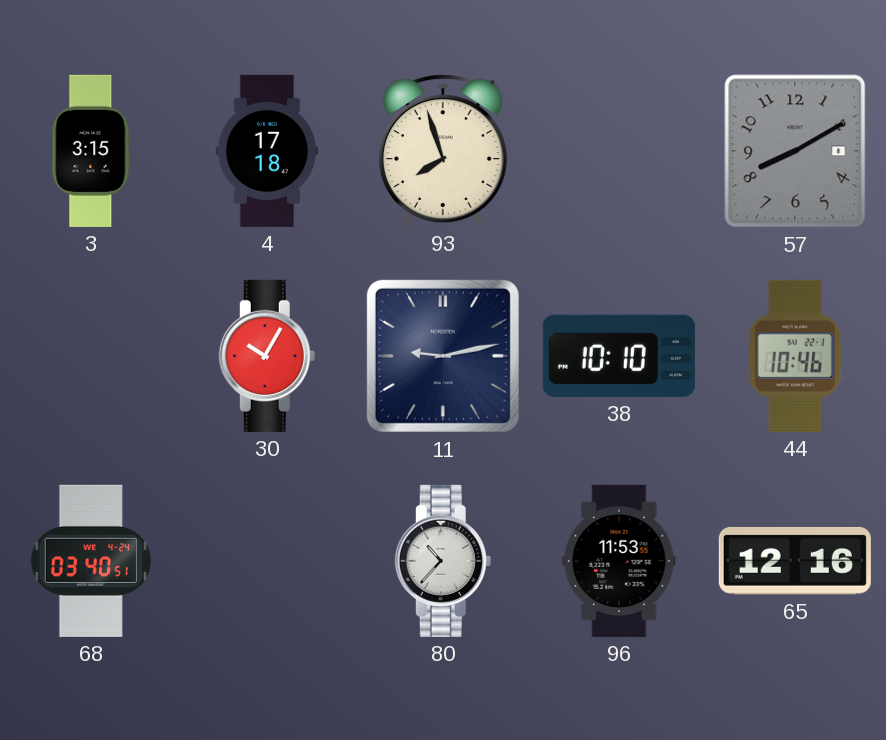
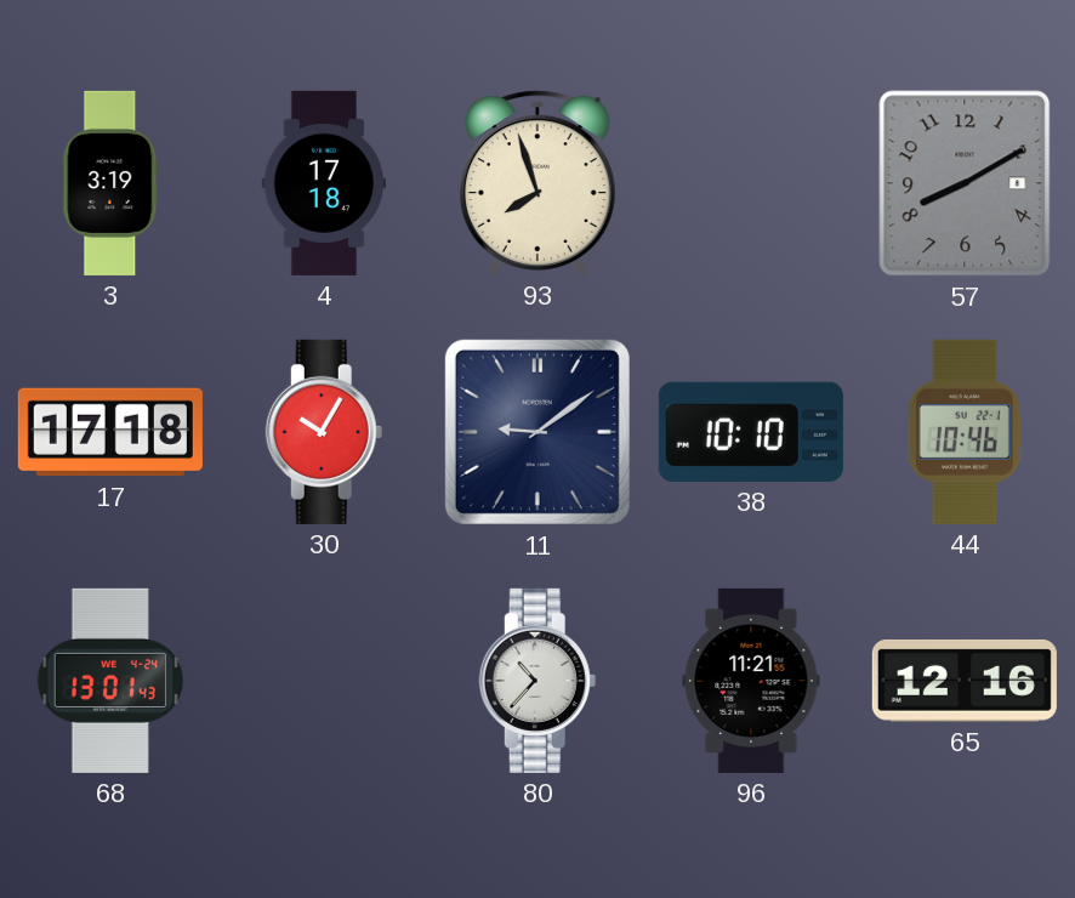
3: 3:15 -> 3:19 (110, 183)
17: none -> 17:18 (110, 432)
11: 9:13 -> 9:09 (537, 432)
68: 03:40 -> 13:01 (109, 681)
96: 11:53 -> 11:21 (751, 681)
